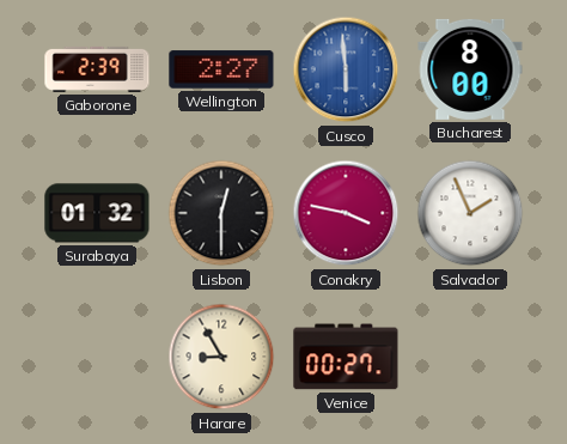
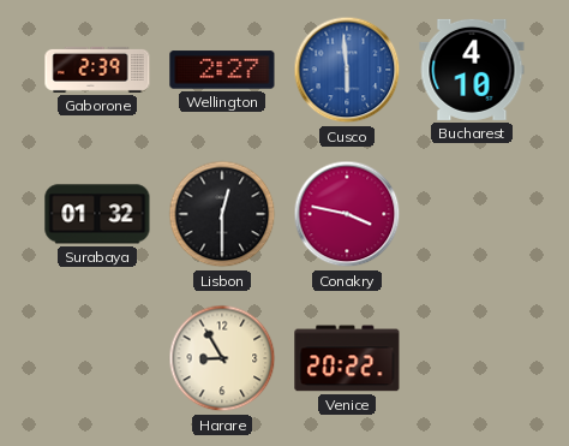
Bucharest: 8:00 -> 4:10 (472, 70)
Salvador: 1:56 -> none (470, 213)
Venice: 00:27 -> 20:22 (347, 358)
